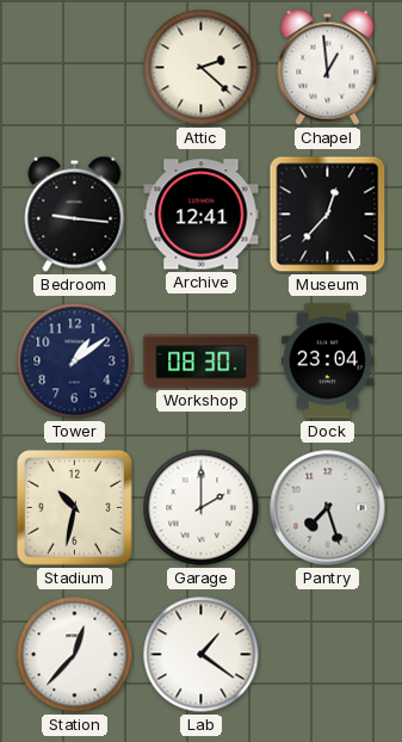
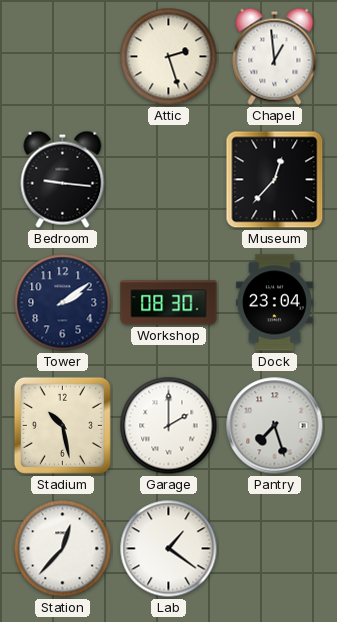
Attic: 2:22 -> 2:27 (169, 57)
Archive: 12:41 -> none (202, 215)
Tower: 1:09 -> 2:09 (63, 303)
Stadium: 10:32 -> 10:28 (62, 425)
